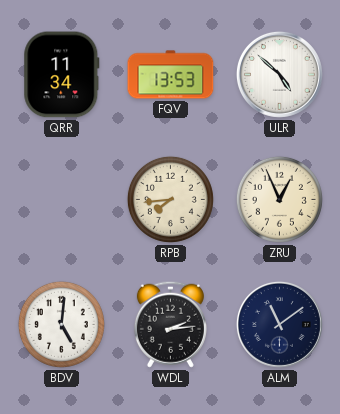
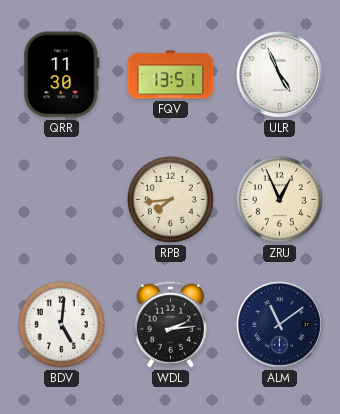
QRR: 11:34 -> 11:30 (62, 75)
FQV: 13:53 -> 13:51 (171, 75)
ULR: 4:52 -> 4:56 (279, 74)
